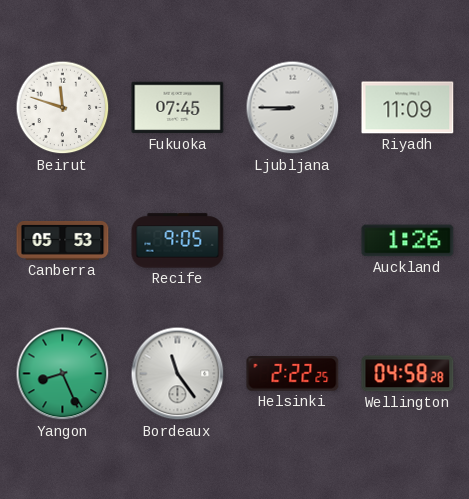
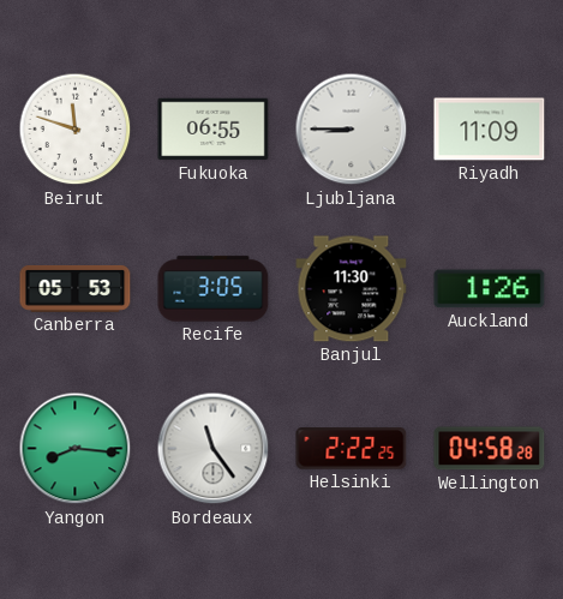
Fukuoka: 07:45 -> 06:55 (214, 130)
Recife: 9:05 -> 3:05 (214, 289)
Banjul: none -> 11:30 (352, 289)
Yangon: 8:26 -> 8:16 (76, 449)
